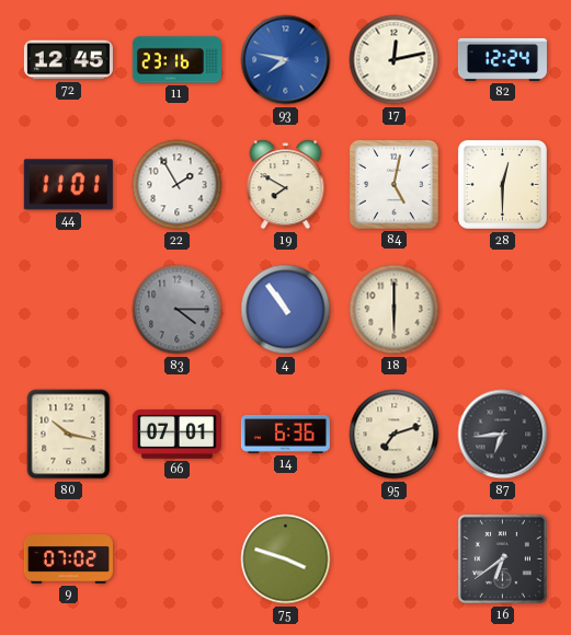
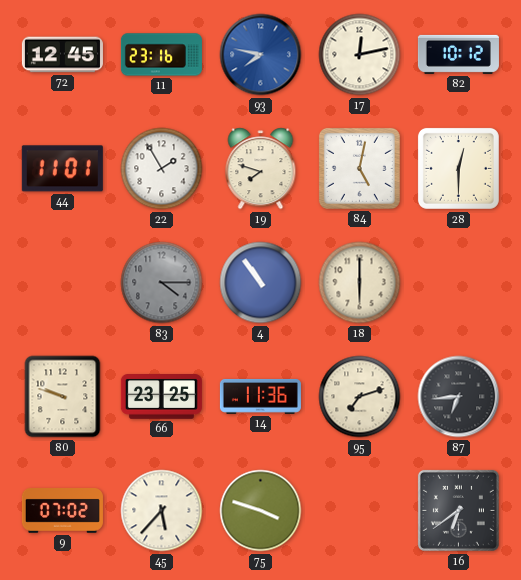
82: 12:24 -> 10:12 (458, 54)
19: 7:50 -> 7:48 (261, 169)
80: 10:17 -> 9:48 (63, 397)
66: 07:01 -> 23:25 (161, 397)
14: 6:36 -> 11:36 (260, 396)
45: none -> 5:37 (162, 511)
